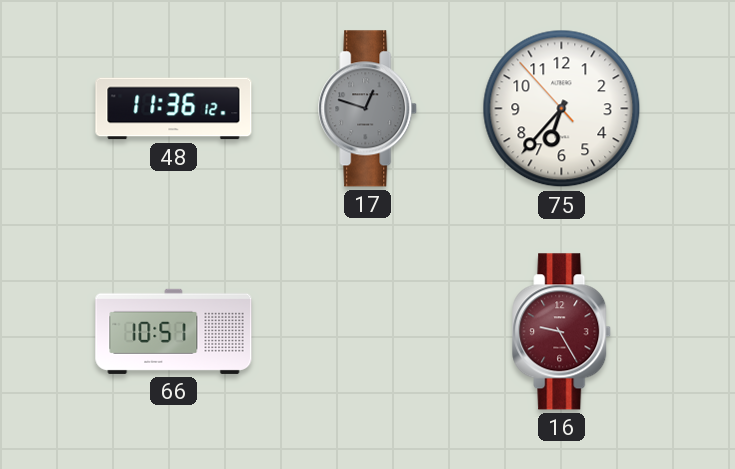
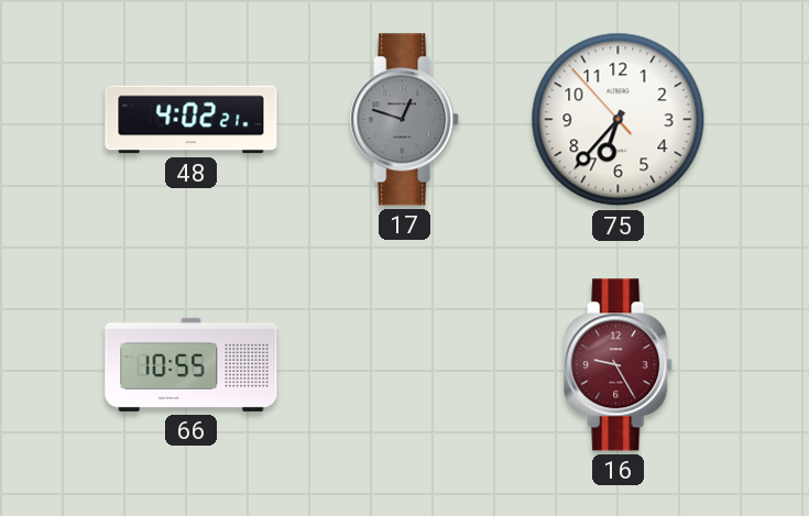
48: 11:36 -> 4:02 (192, 120)
66: 10:51 -> 10:55 (192, 364)
